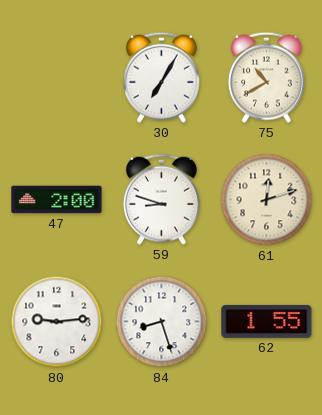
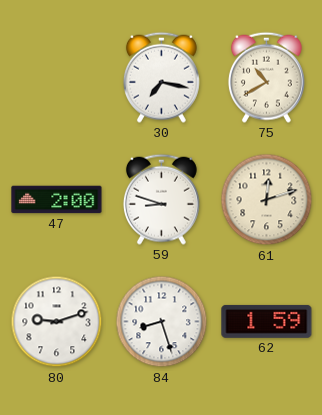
30: 7:05 -> 7:17 (161, 77)
80: 9:14 -> 9:12 (57, 322)
62: 1:55 -> 1:59 (267, 321)
